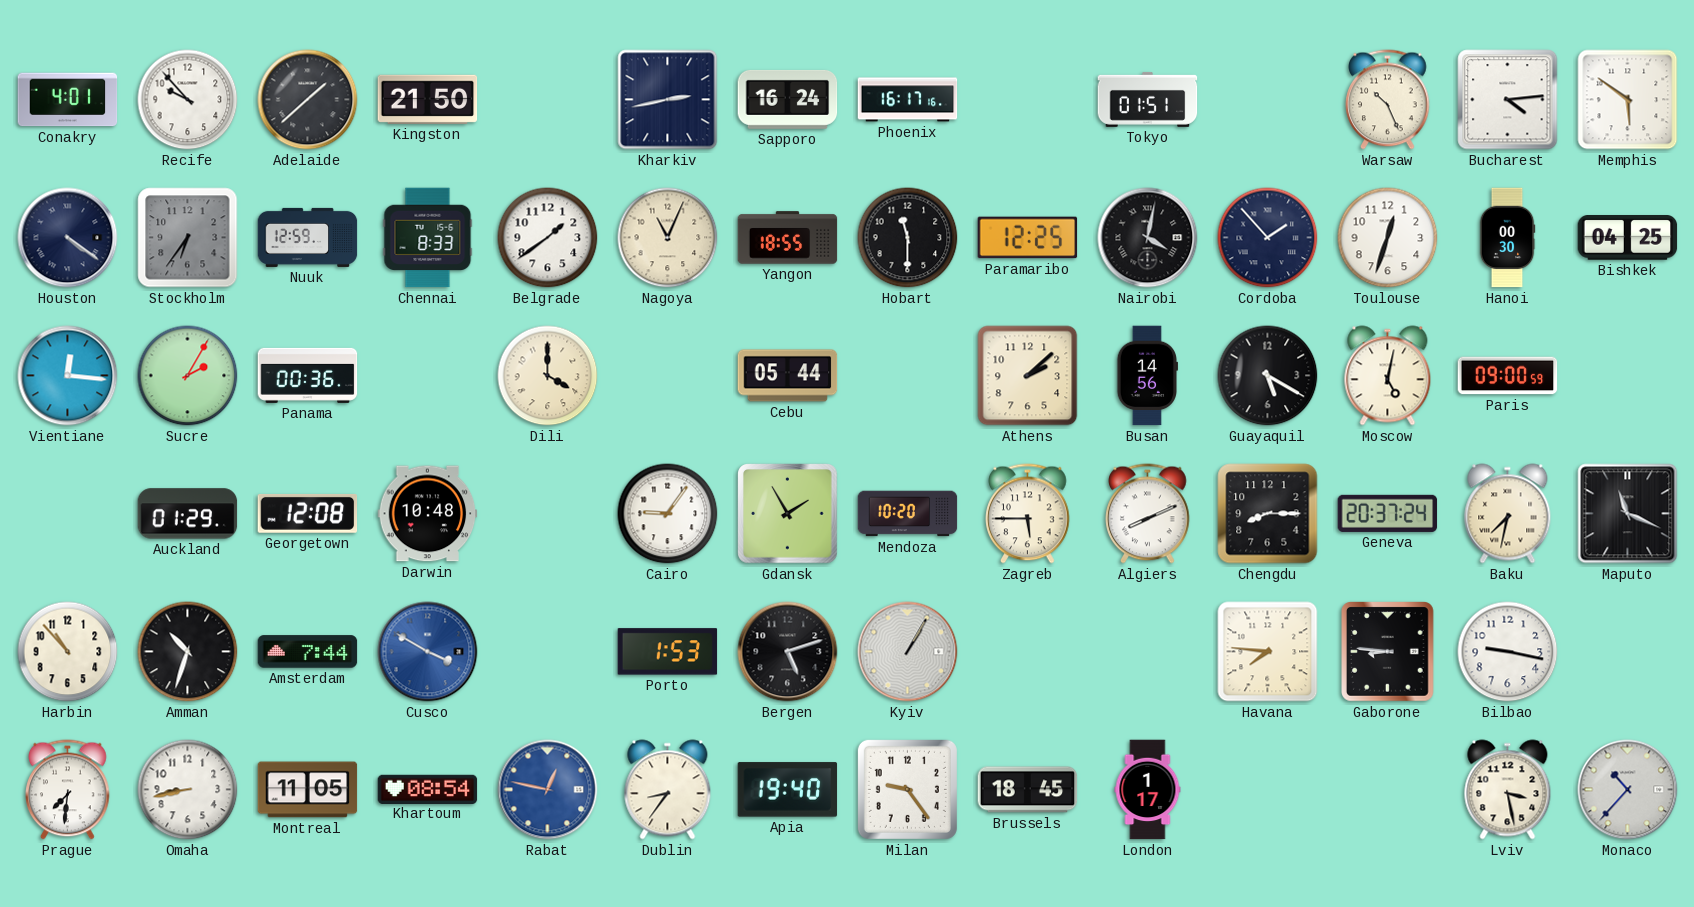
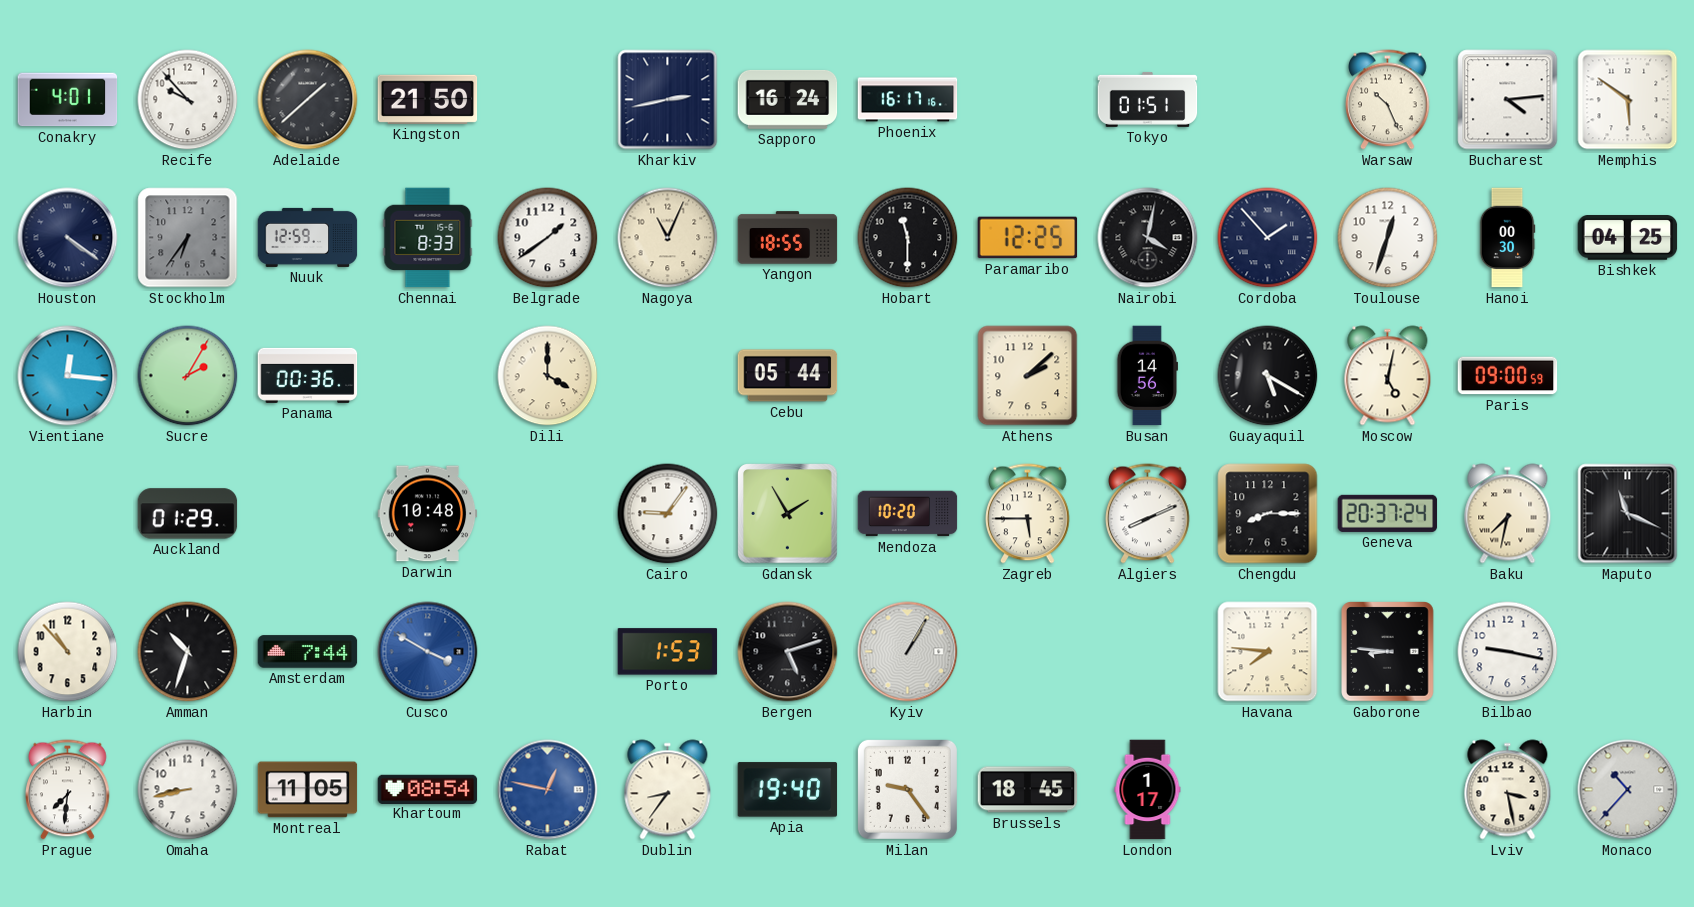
Georgetown: 12:08 -> none (308, 513)
